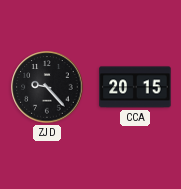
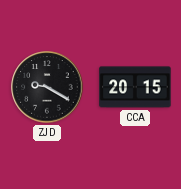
ZJD: 9:23 -> 9:20 (47, 87)
